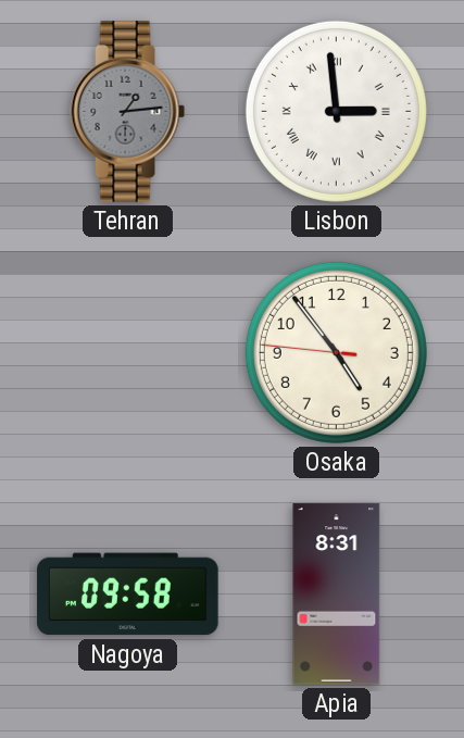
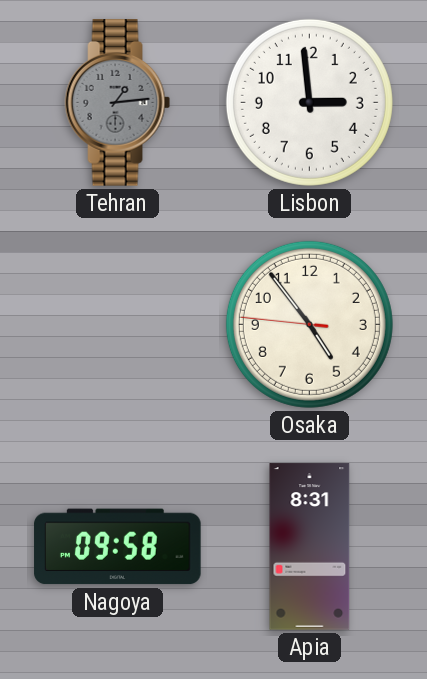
Lisbon numerals: Roman -> Arabic (309, 102)
